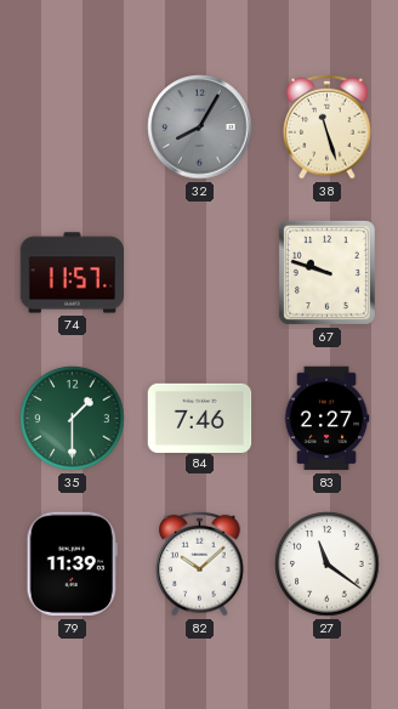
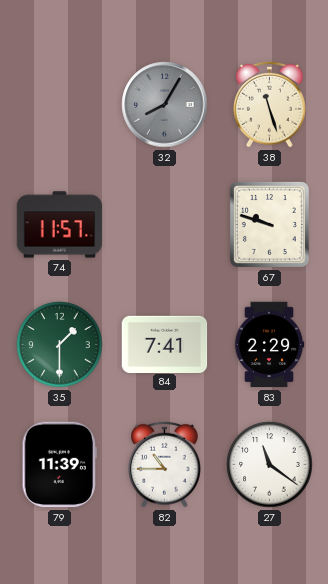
84: 7:46 -> 7:41 (165, 344)
83: 2:27 -> 2:29 (269, 345)
82: 10:08 -> 10:45 (165, 464)
